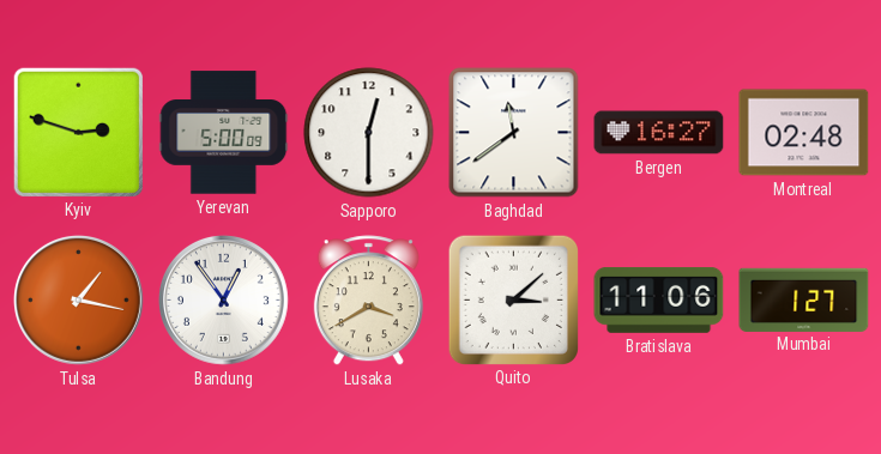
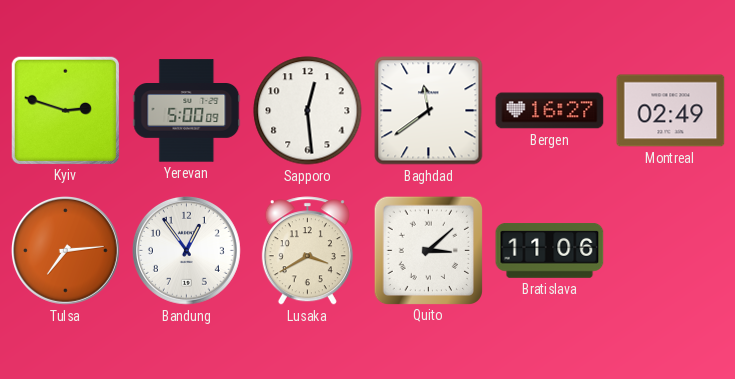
Sapporo: 12:30 -> 12:29 (308, 111)
Montreal: 02:48 -> 02:49 (671, 111)
Tulsa: 1:17 -> 7:14 (65, 250)
Mumbai: 1:27 -> none (804, 299)
